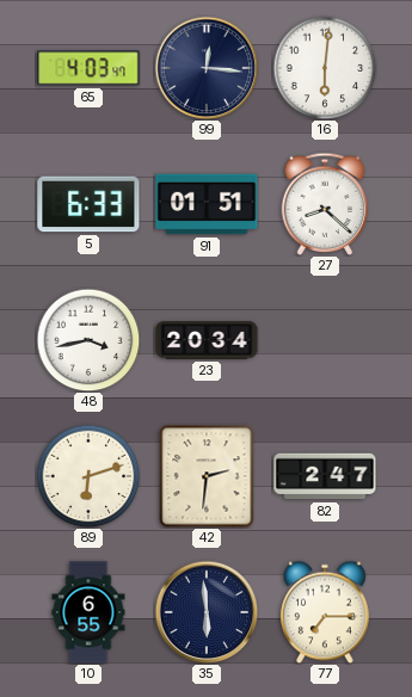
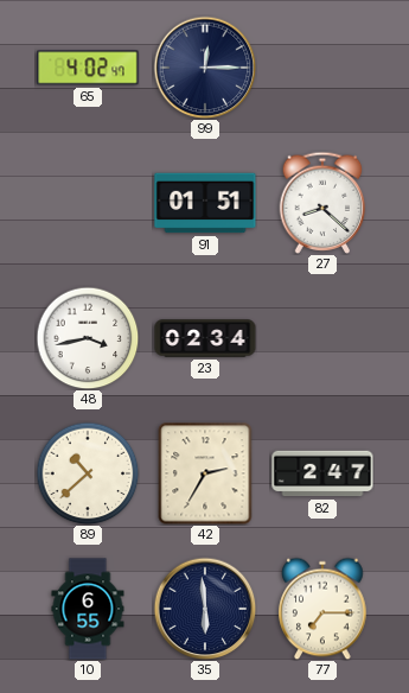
65: 4:03 -> 4:02 (88, 68)
99: 12:16 -> 12:15 (205, 68)
16: 6:01 -> none (325, 68)
5: 6:33 -> none (88, 204)
23: 20:34 -> 02:34 (205, 338)
89: 6:12 -> 10:38 (88, 473)
42: 2:31 -> 2:35 (205, 473)
